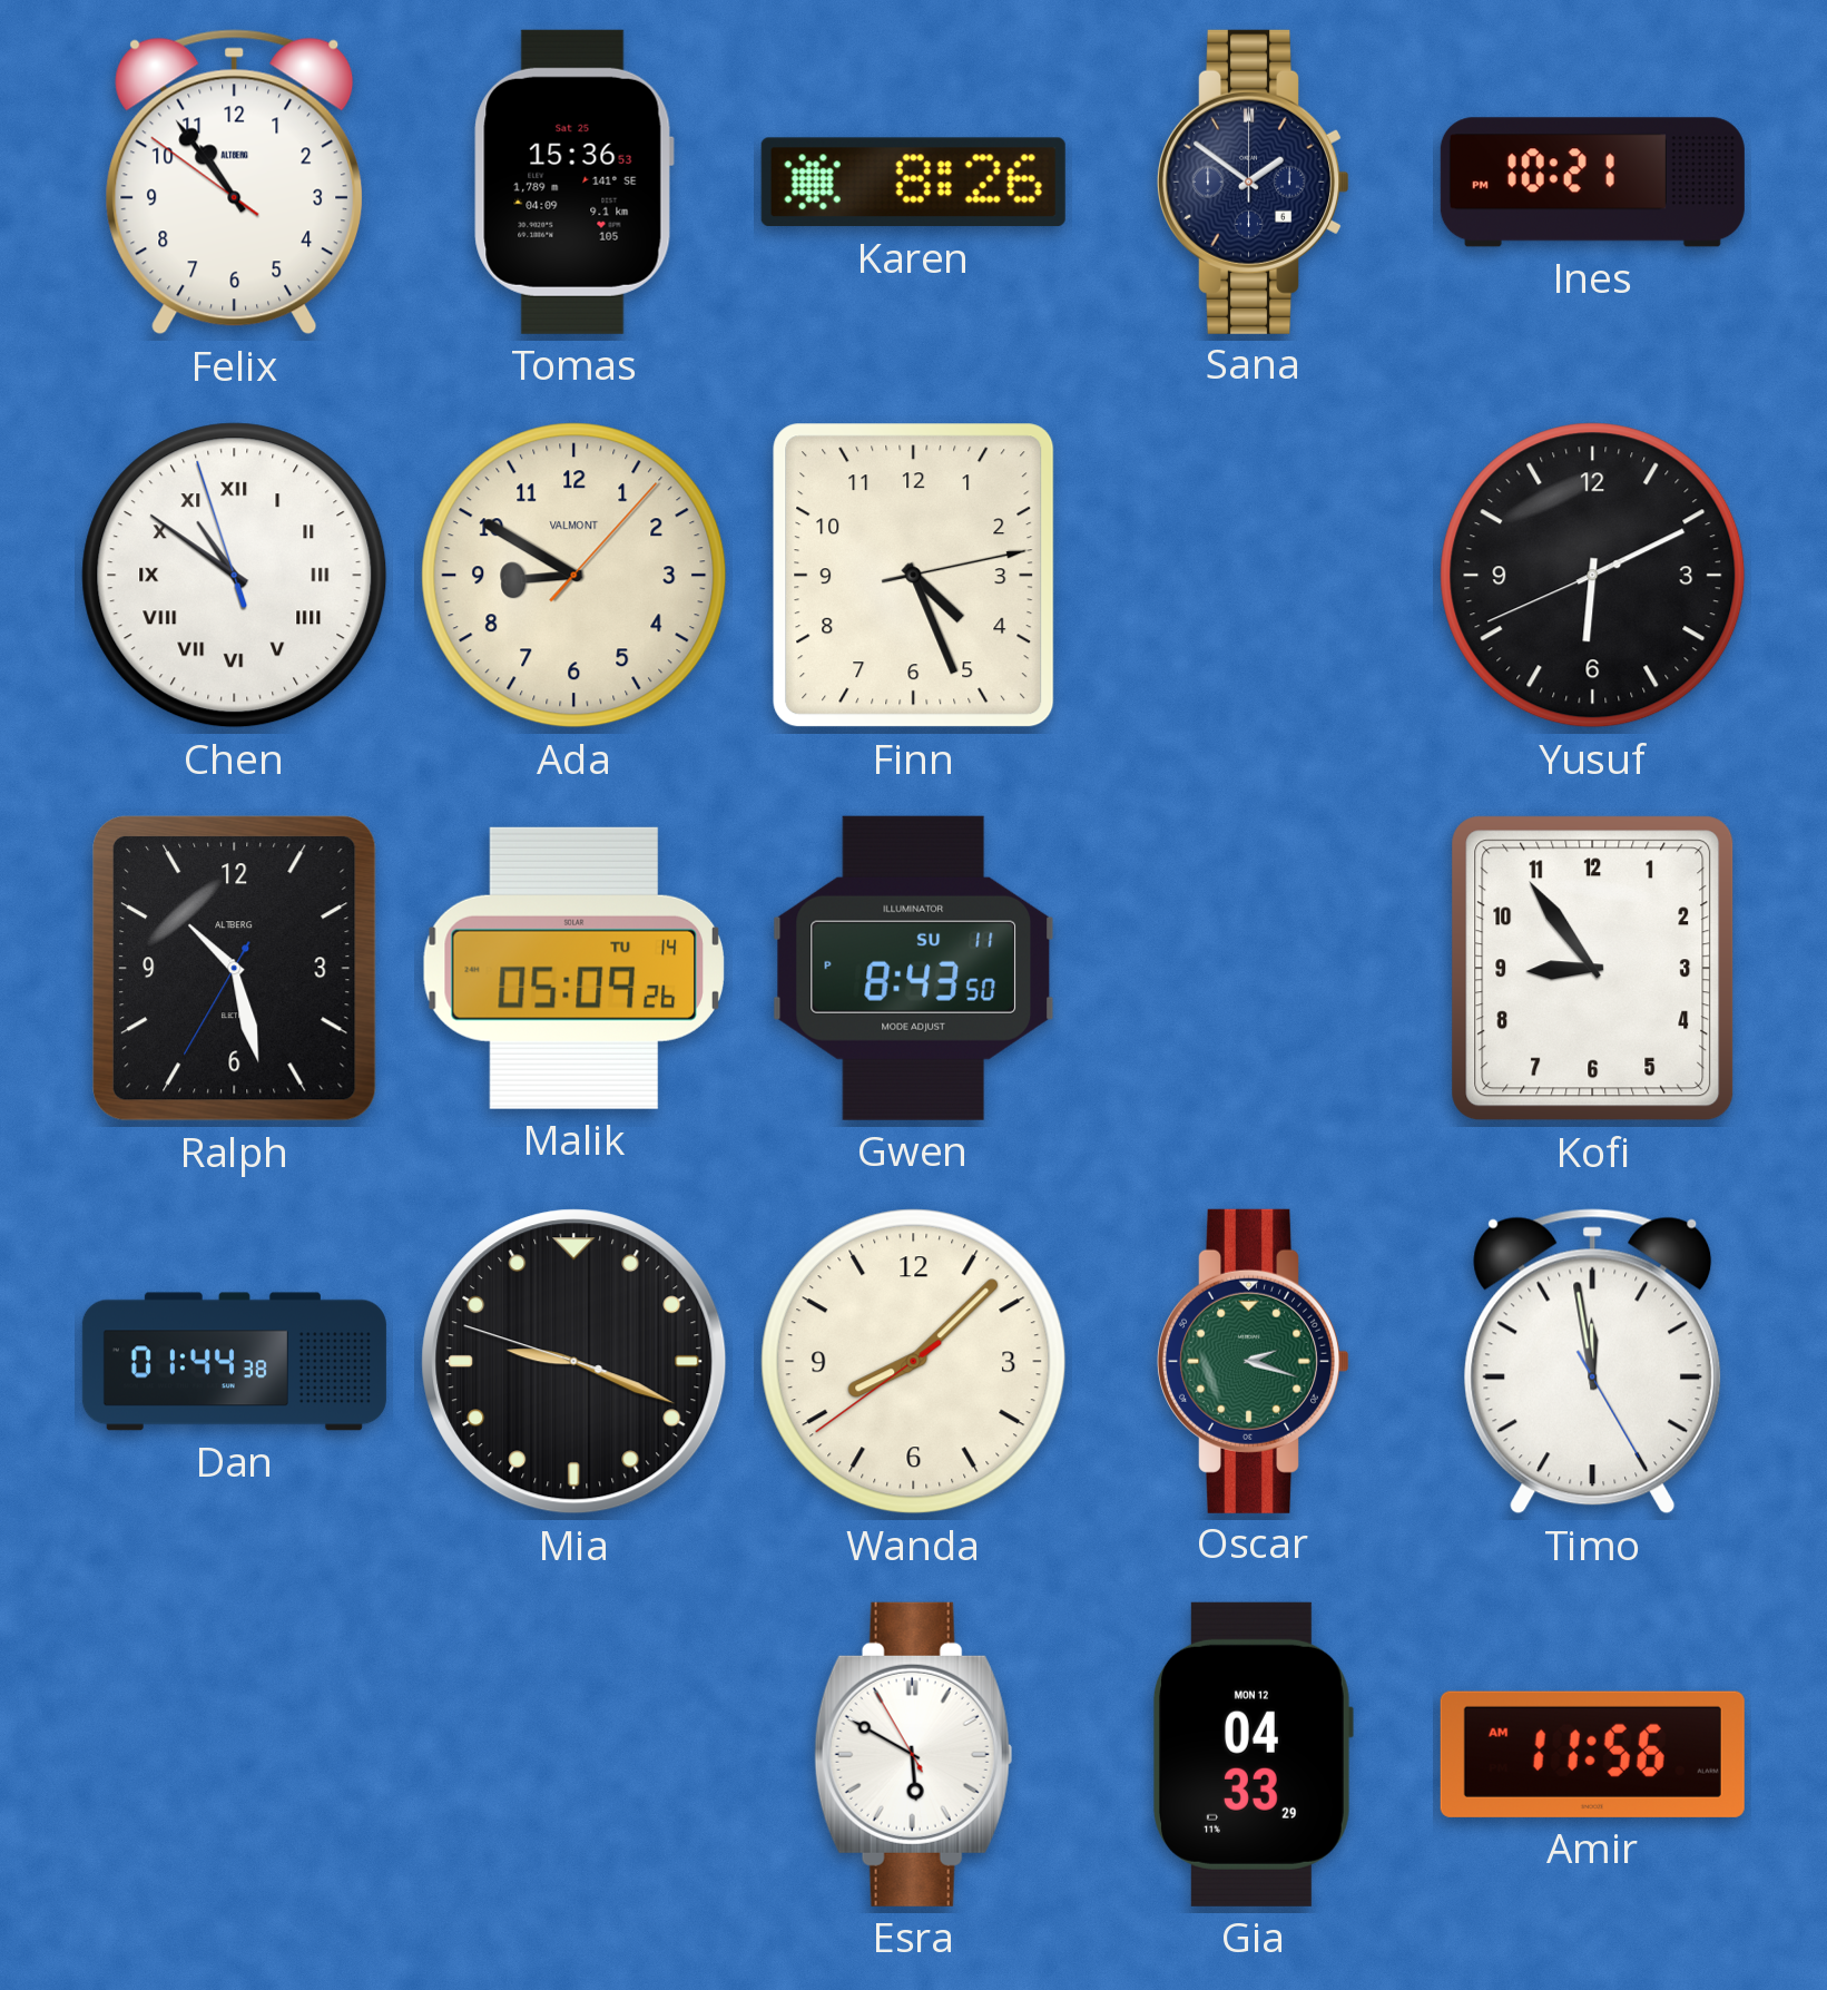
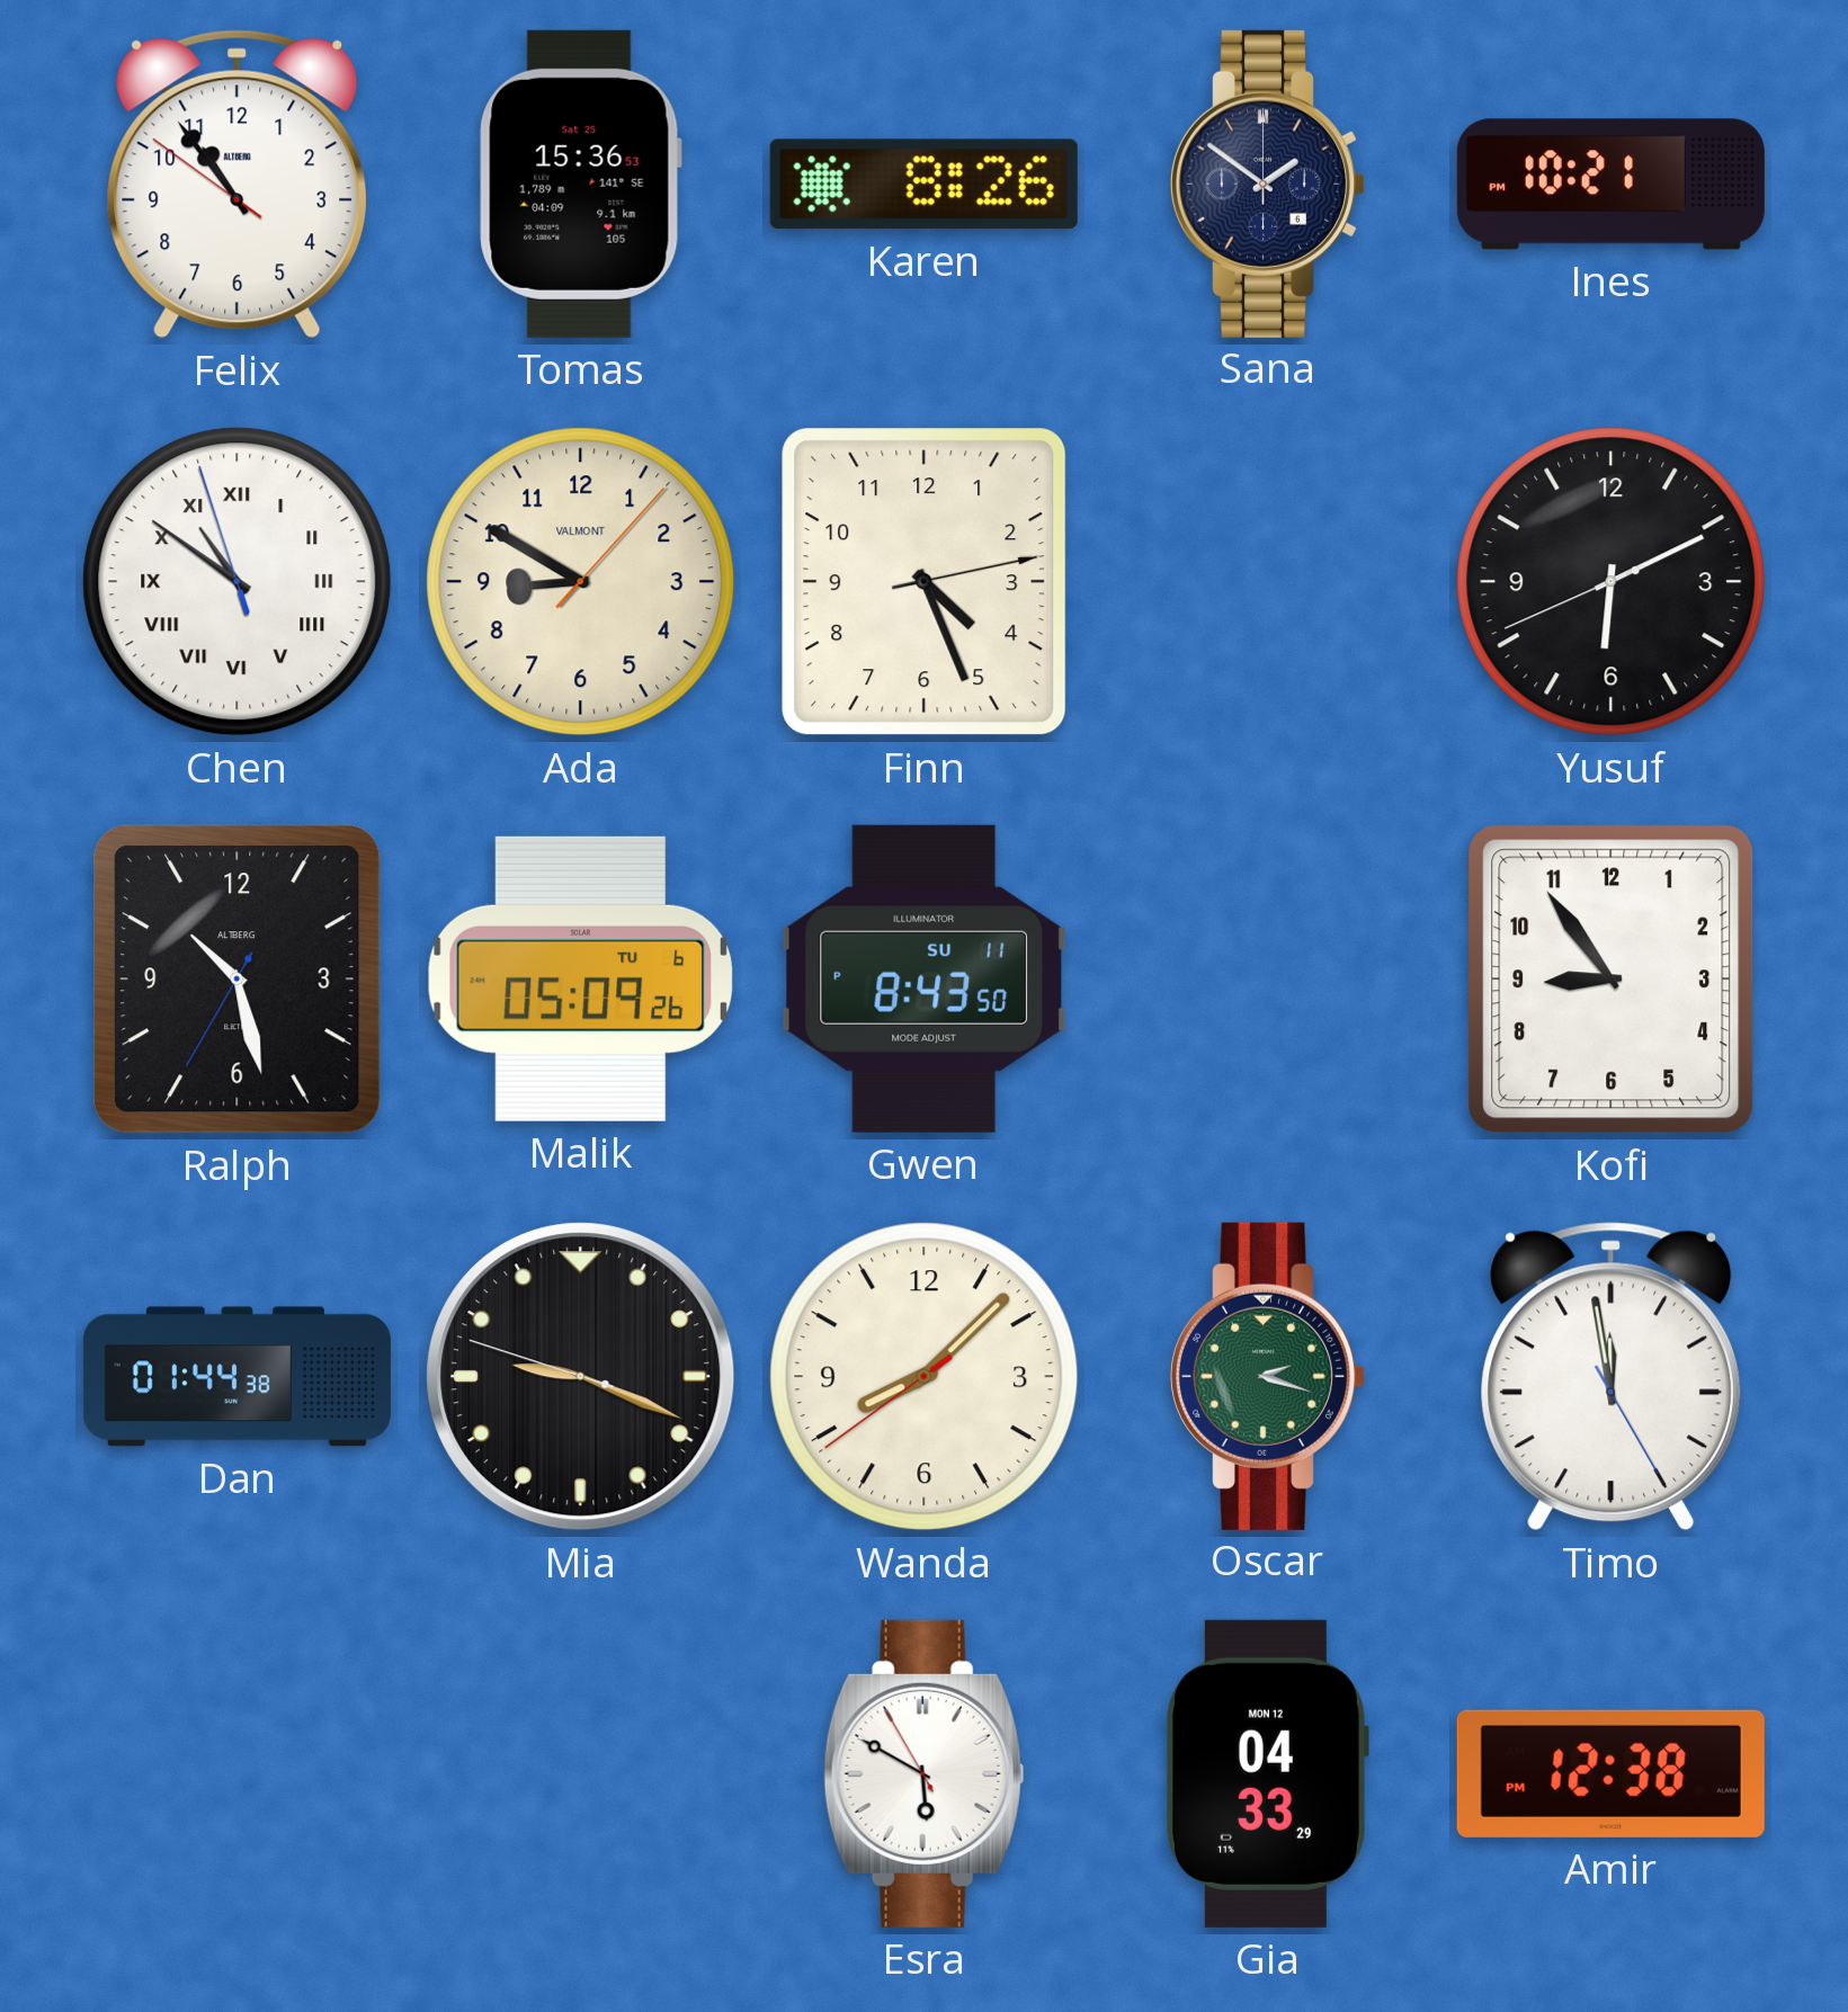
Malik date: TU 14 -> TU 6 (580, 978)
Amir: 11:56 -> 12:38 (1610, 1773)
